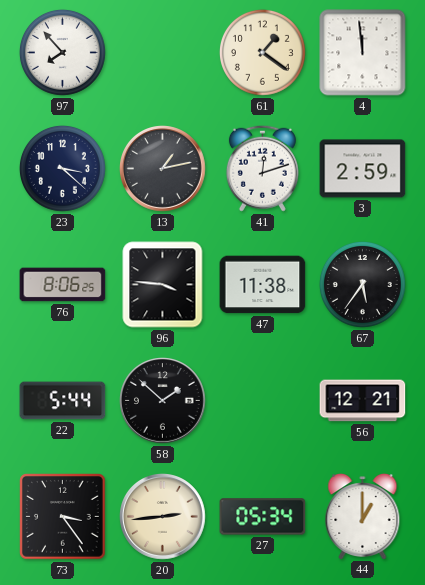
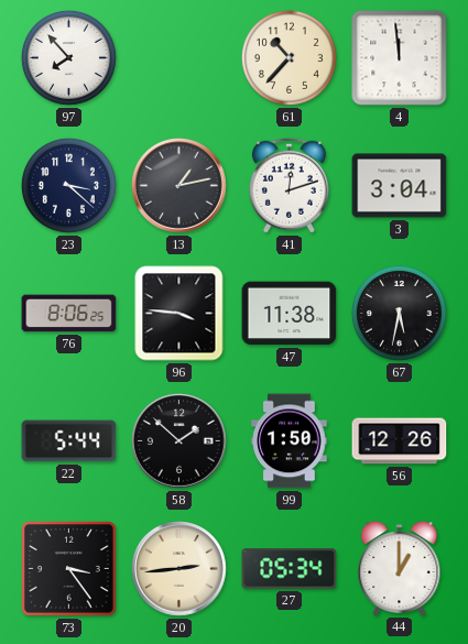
61: 1:21 -> 10:37 (289, 57)
3: 2:59 -> 3:04 (400, 186)
67: 5:36 -> 5:32 (399, 313)
99: none -> 1:50 (290, 441)
56: 12:21 -> 12:26 (400, 441)
